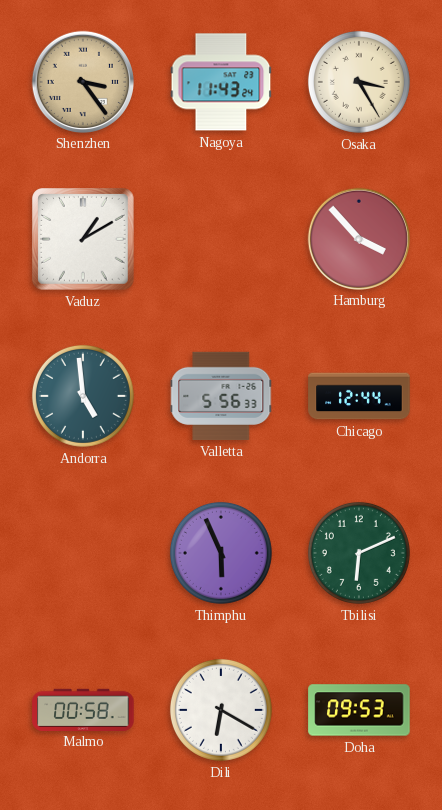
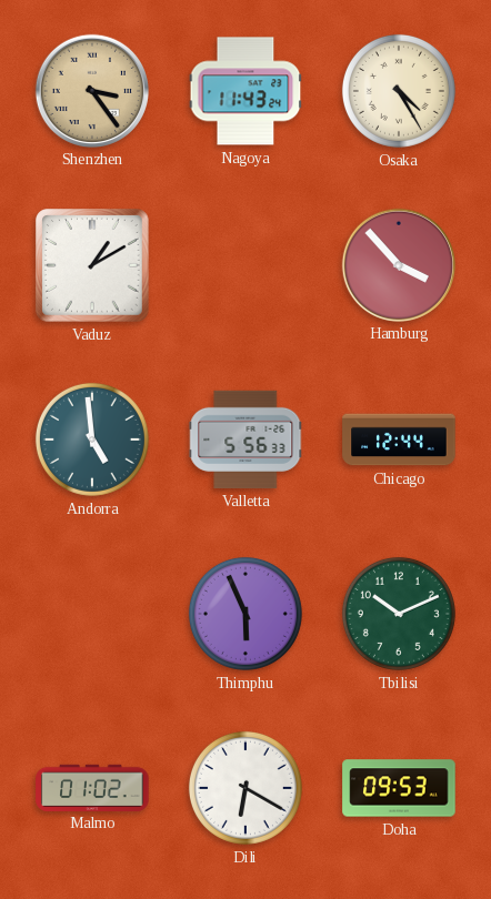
Osaka: 3:25 -> 4:25 (399, 91)
Tbilisi: 6:11 -> 10:11 (399, 614)
Malmo: 00:58 -> 01:02 (92, 787)
